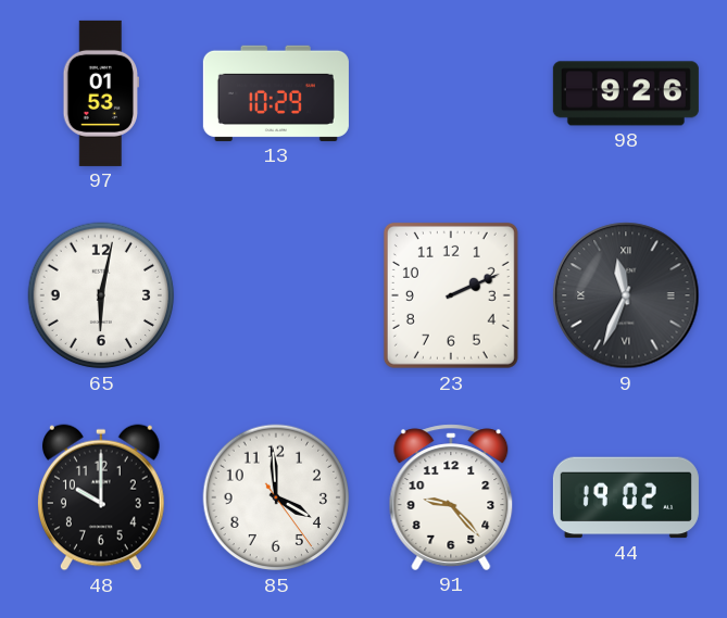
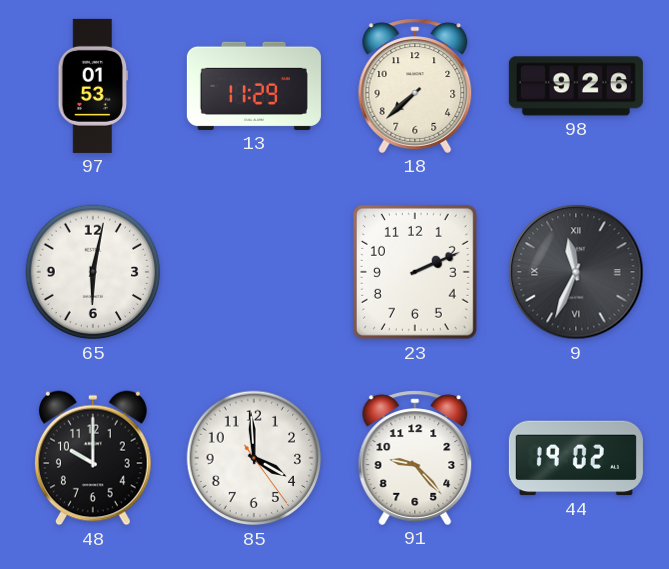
13: 10:29 -> 11:29 (254, 86)
18: none -> 7:38 (415, 86)
